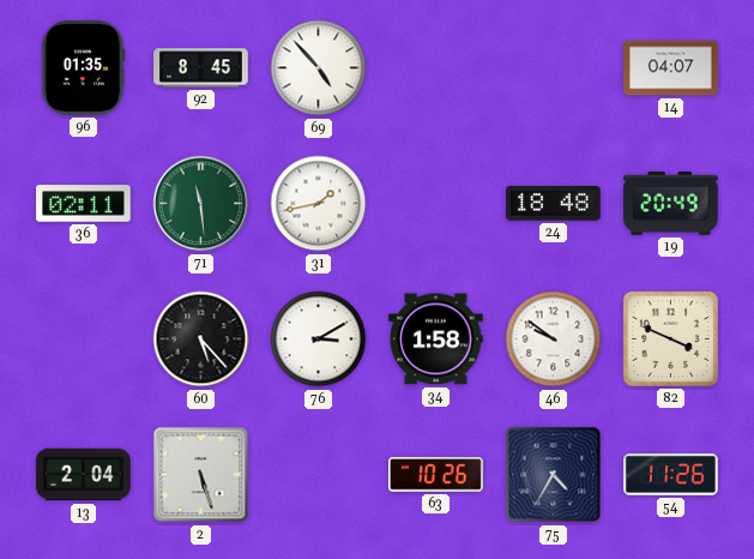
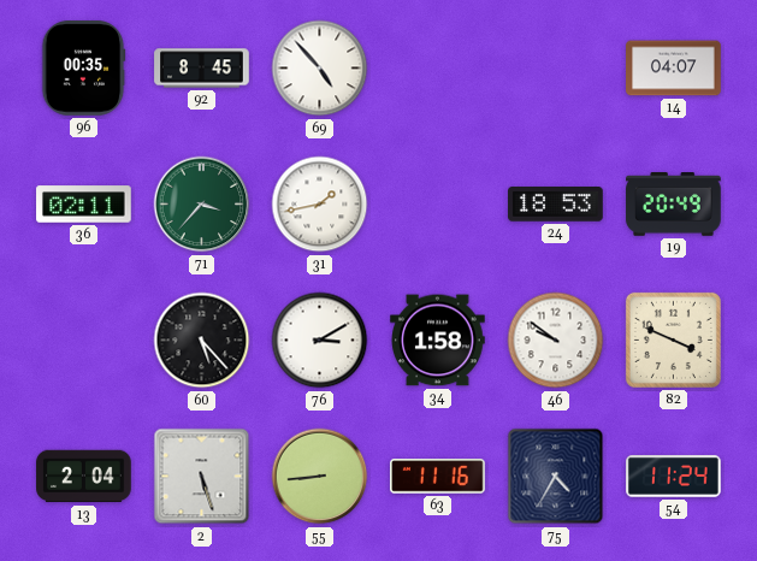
96: 01:35 -> 00:35 (83, 69)
71: 11:29 -> 3:37 (202, 205)
24: 18:48 -> 18:53 (556, 205)
55: none -> 8:44 (320, 477)
63: 10:26 -> 11:16 (438, 477)
54: 11:26 -> 11:24 (674, 477)
